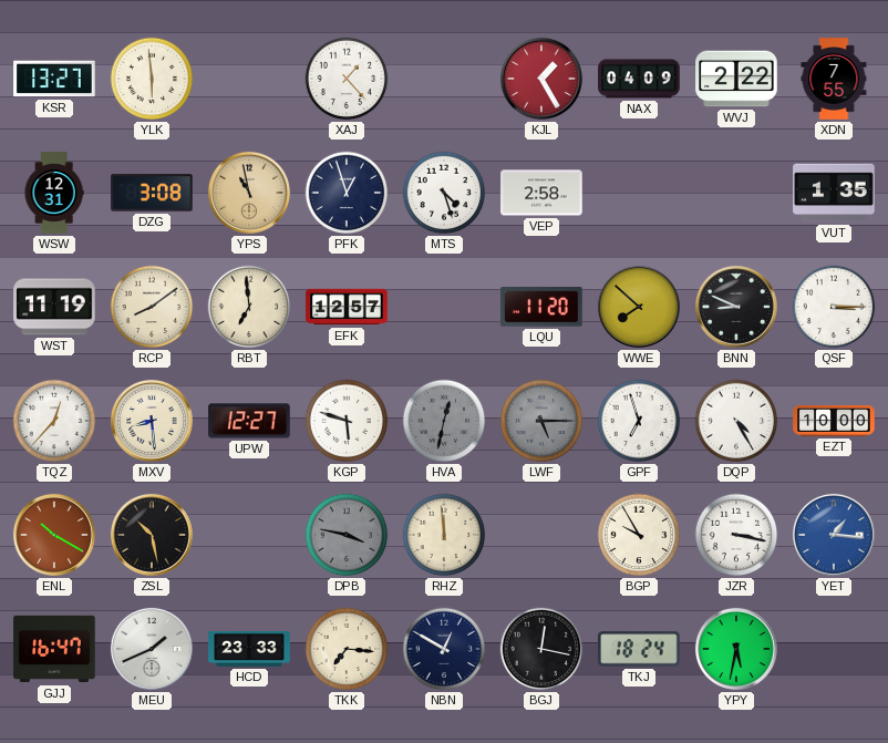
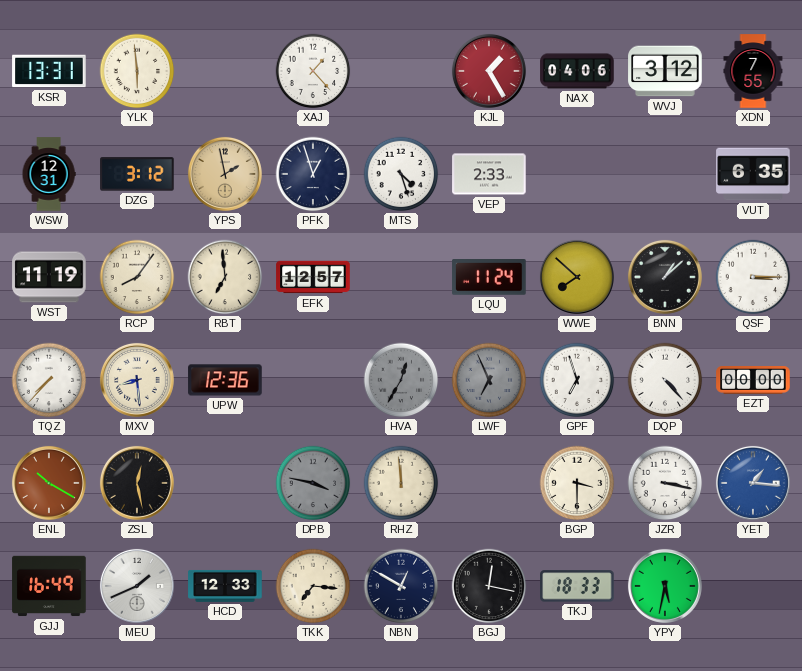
KSR: 13:27 -> 13:31 (49, 71)
NAX: 04:09 -> 04:06 (577, 71)
WVJ: 2:22 -> 3:12 (665, 71)
DZG: 3:08 -> 3:12 (137, 174)
YPS: 10:58 -> 1:58 (225, 174)
VEP: 2:58 -> 2:33 (489, 174)
VUT: 1:35 -> 6:35 (753, 174)
RCP: 8:09 -> 8:06 (137, 277)
LQU: 11:20 -> 11:24 (489, 278)
BNN: 8:49 -> 1:08 (665, 277)
TQZ: 12:37 -> 7:37 (49, 380)
UPW: 12:27 -> 12:36 (225, 380)
KGP: 5:48 -> none (347, 421)
HVA: 12:32 -> 12:35 (401, 380)
LWF: 5:15 -> 6:56 (489, 380)
DQP: 4:25 -> 4:23 (665, 380)
EZT: 10:00 -> 00:00 (753, 381)
ZSL: 10:28 -> 12:28 (137, 483)
BGP: 9:55 -> 3:30 (577, 483)
GJJ: 16:47 -> 16:49 (49, 586)
HCD: 23:33 -> 12:33 (225, 586)
TKJ: 18:24 -> 18:33 (577, 586)
